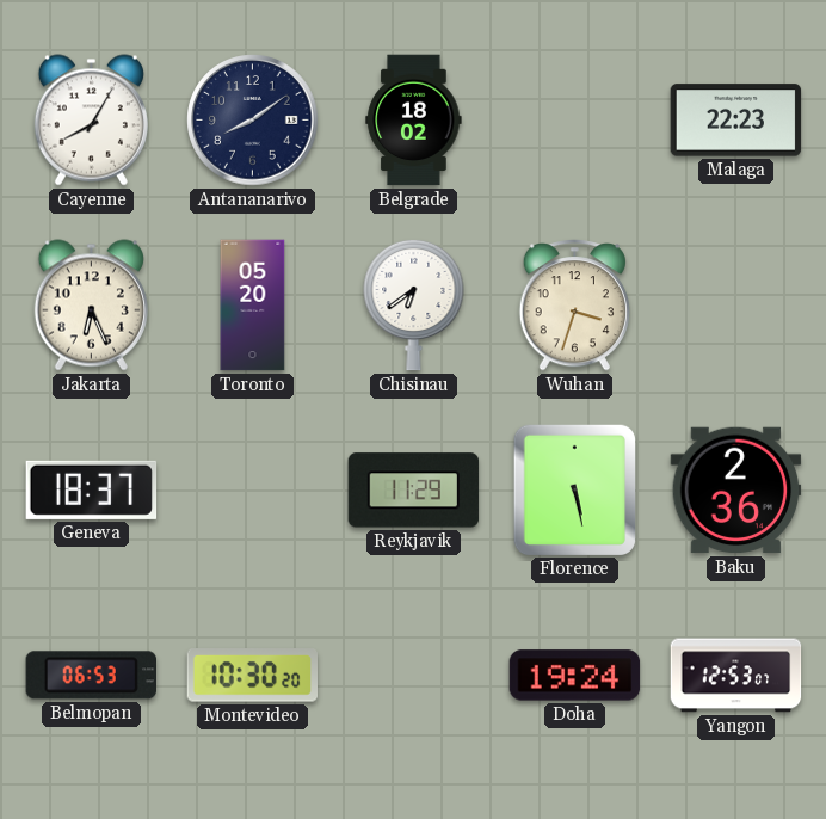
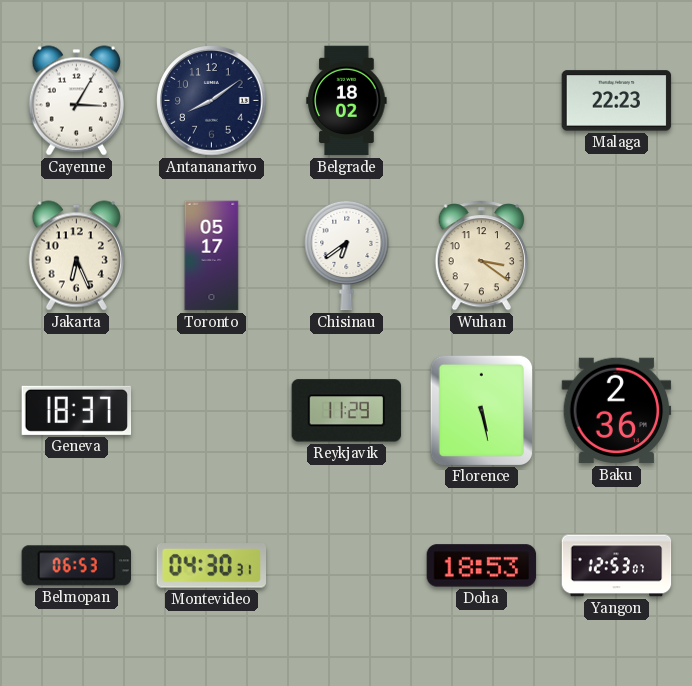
Cayenne: 8:05 -> 3:05 (76, 101)
Toronto: 05:20 -> 05:17 (212, 256)
Wuhan: 3:33 -> 3:21 (481, 256)
Montevideo: 10:30 -> 04:30 (211, 566)
Doha: 19:24 -> 18:53 (482, 566)
